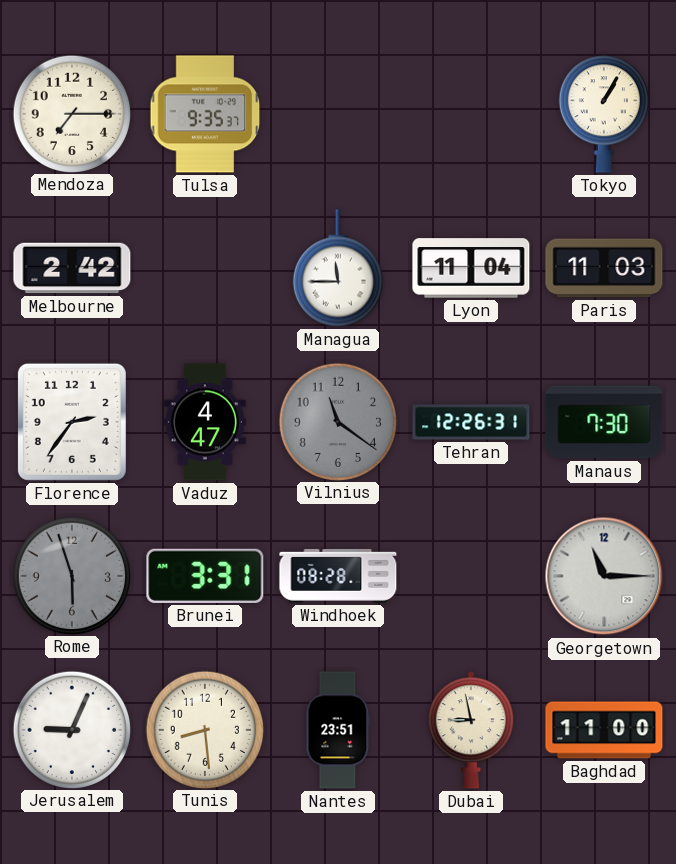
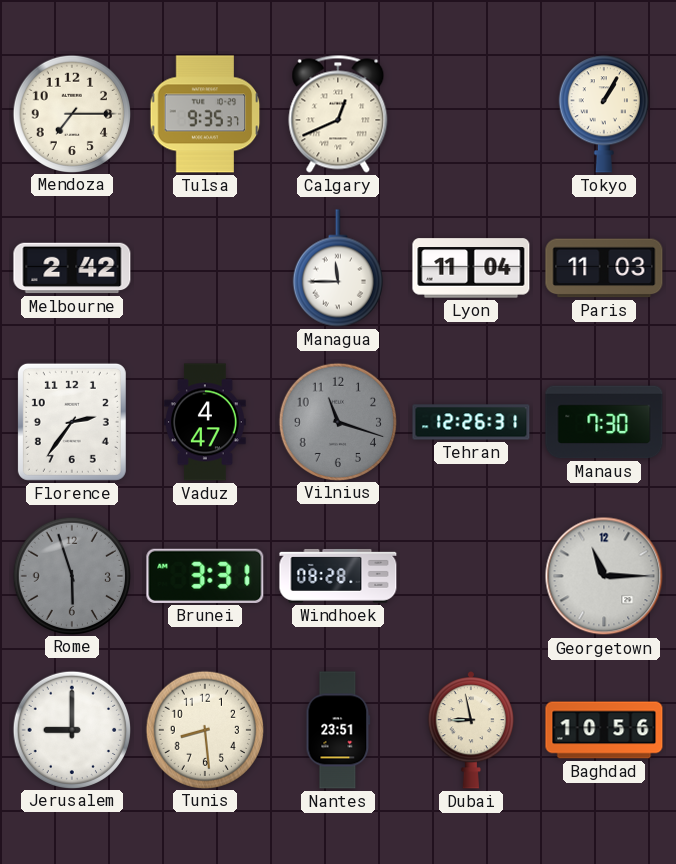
Calgary: none -> 12:41 (338, 114)
Vilnius: 11:21 -> 11:18 (337, 421)
Jerusalem: 9:04 -> 9:00 (71, 729)
Baghdad: 11:00 -> 10:56 (604, 730)
